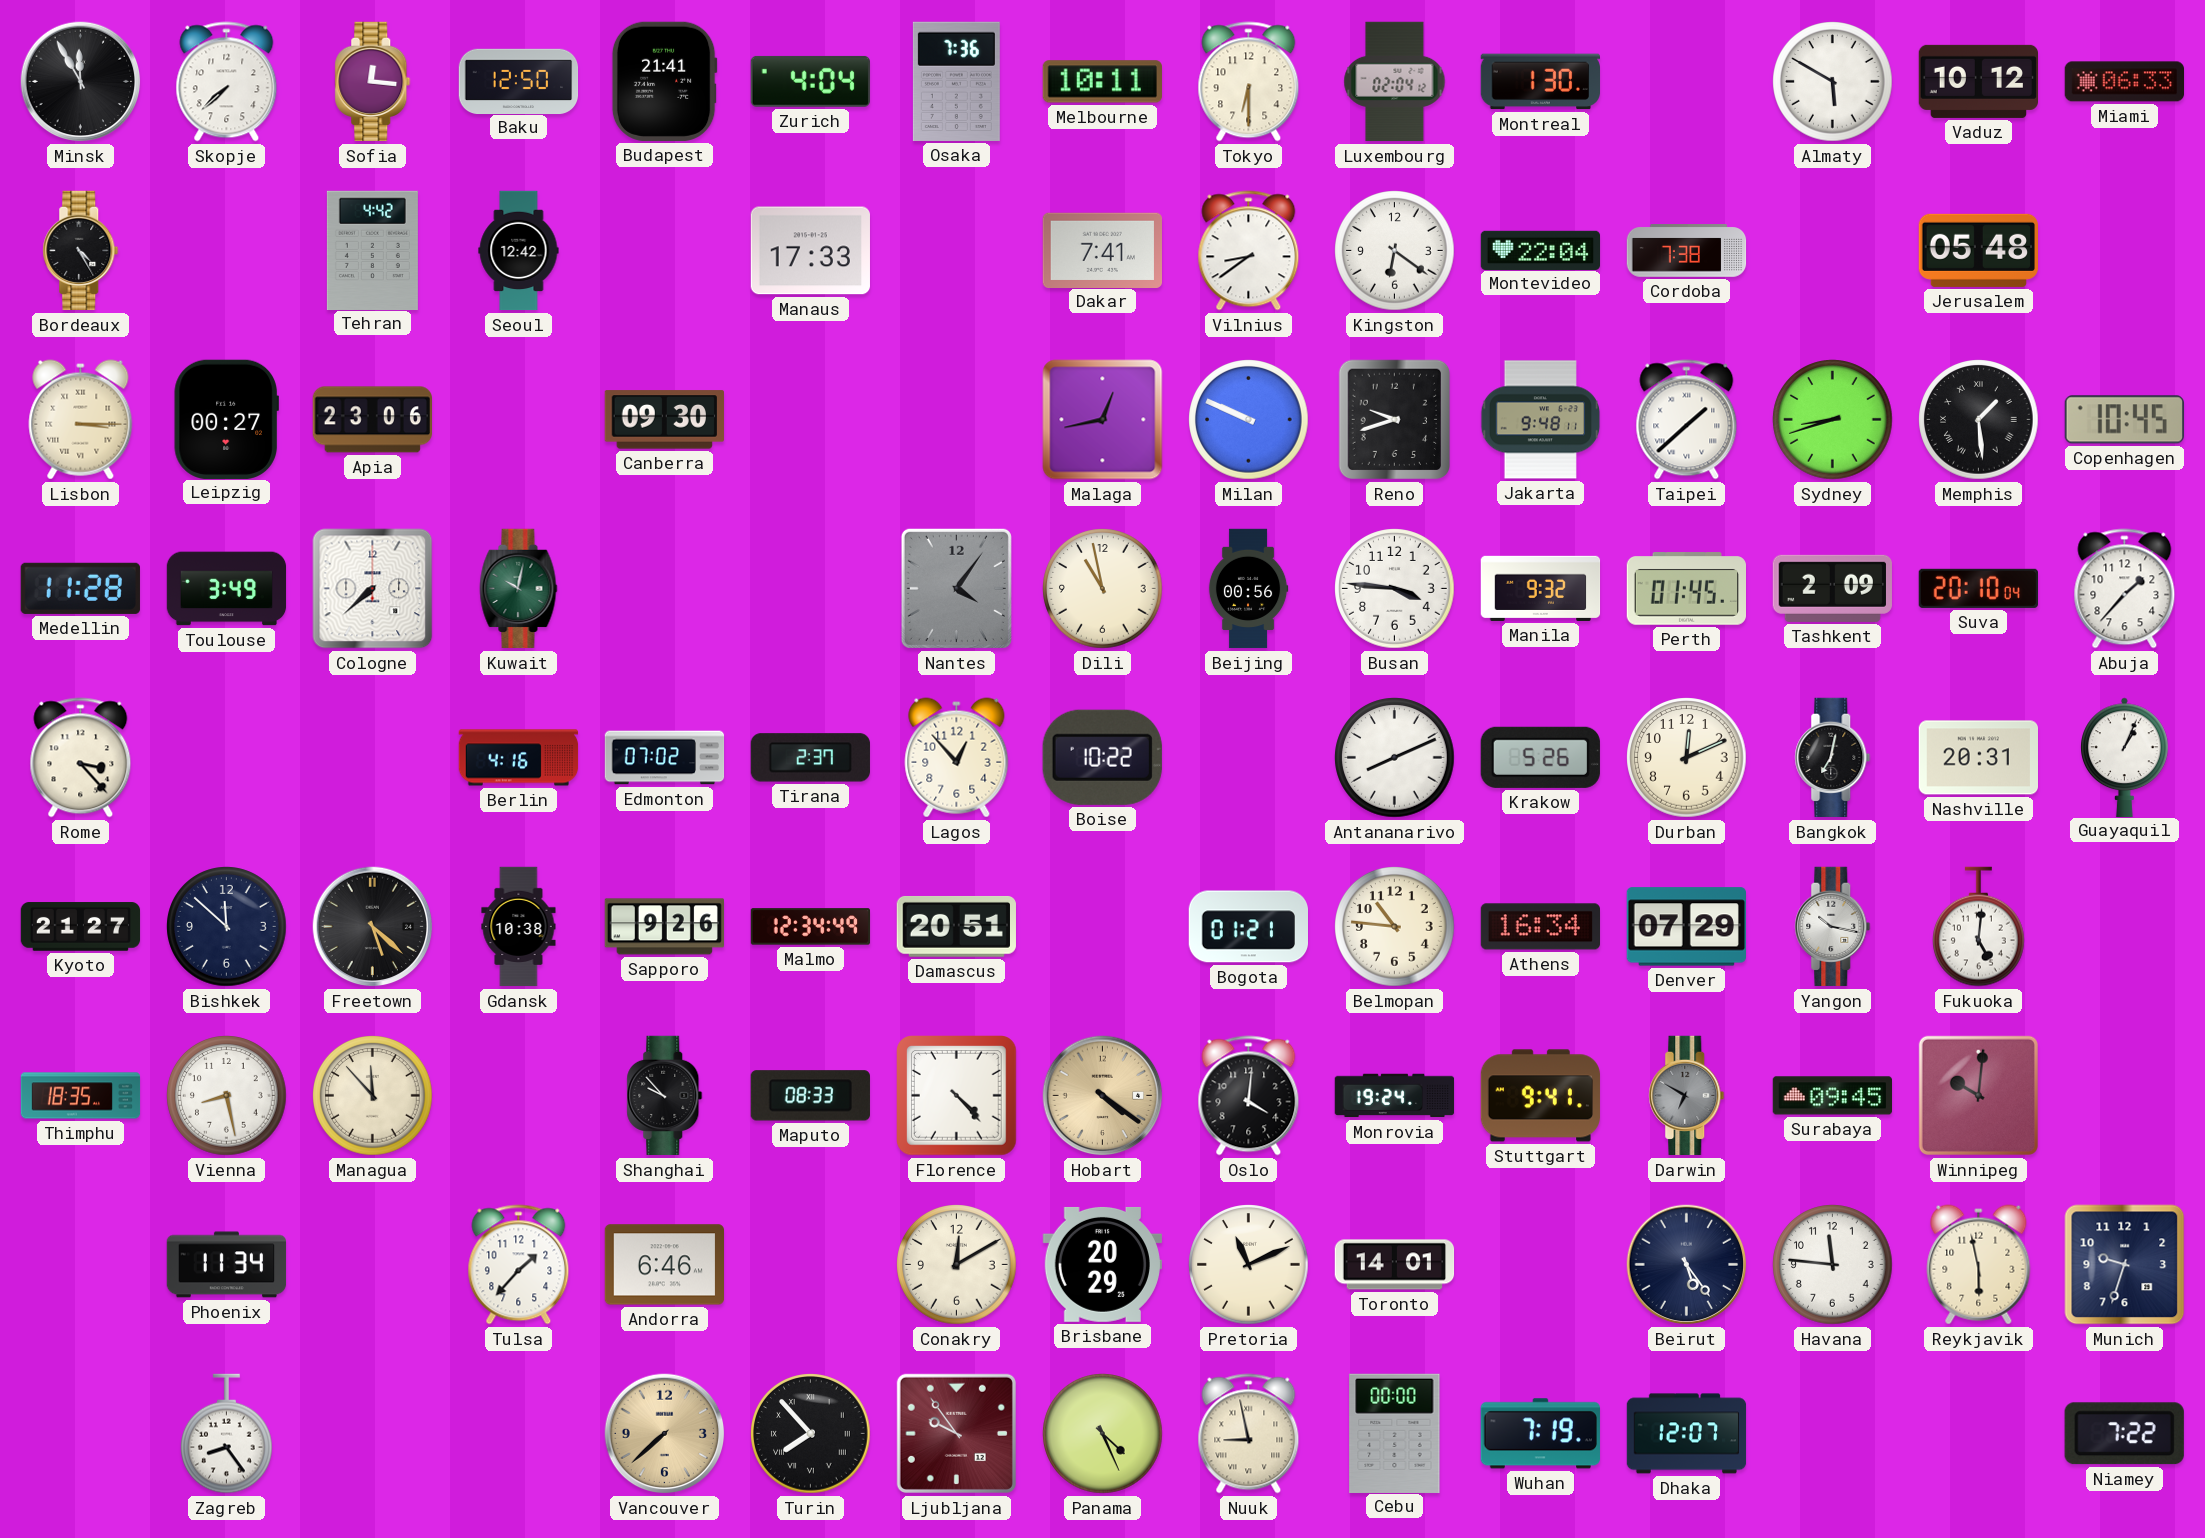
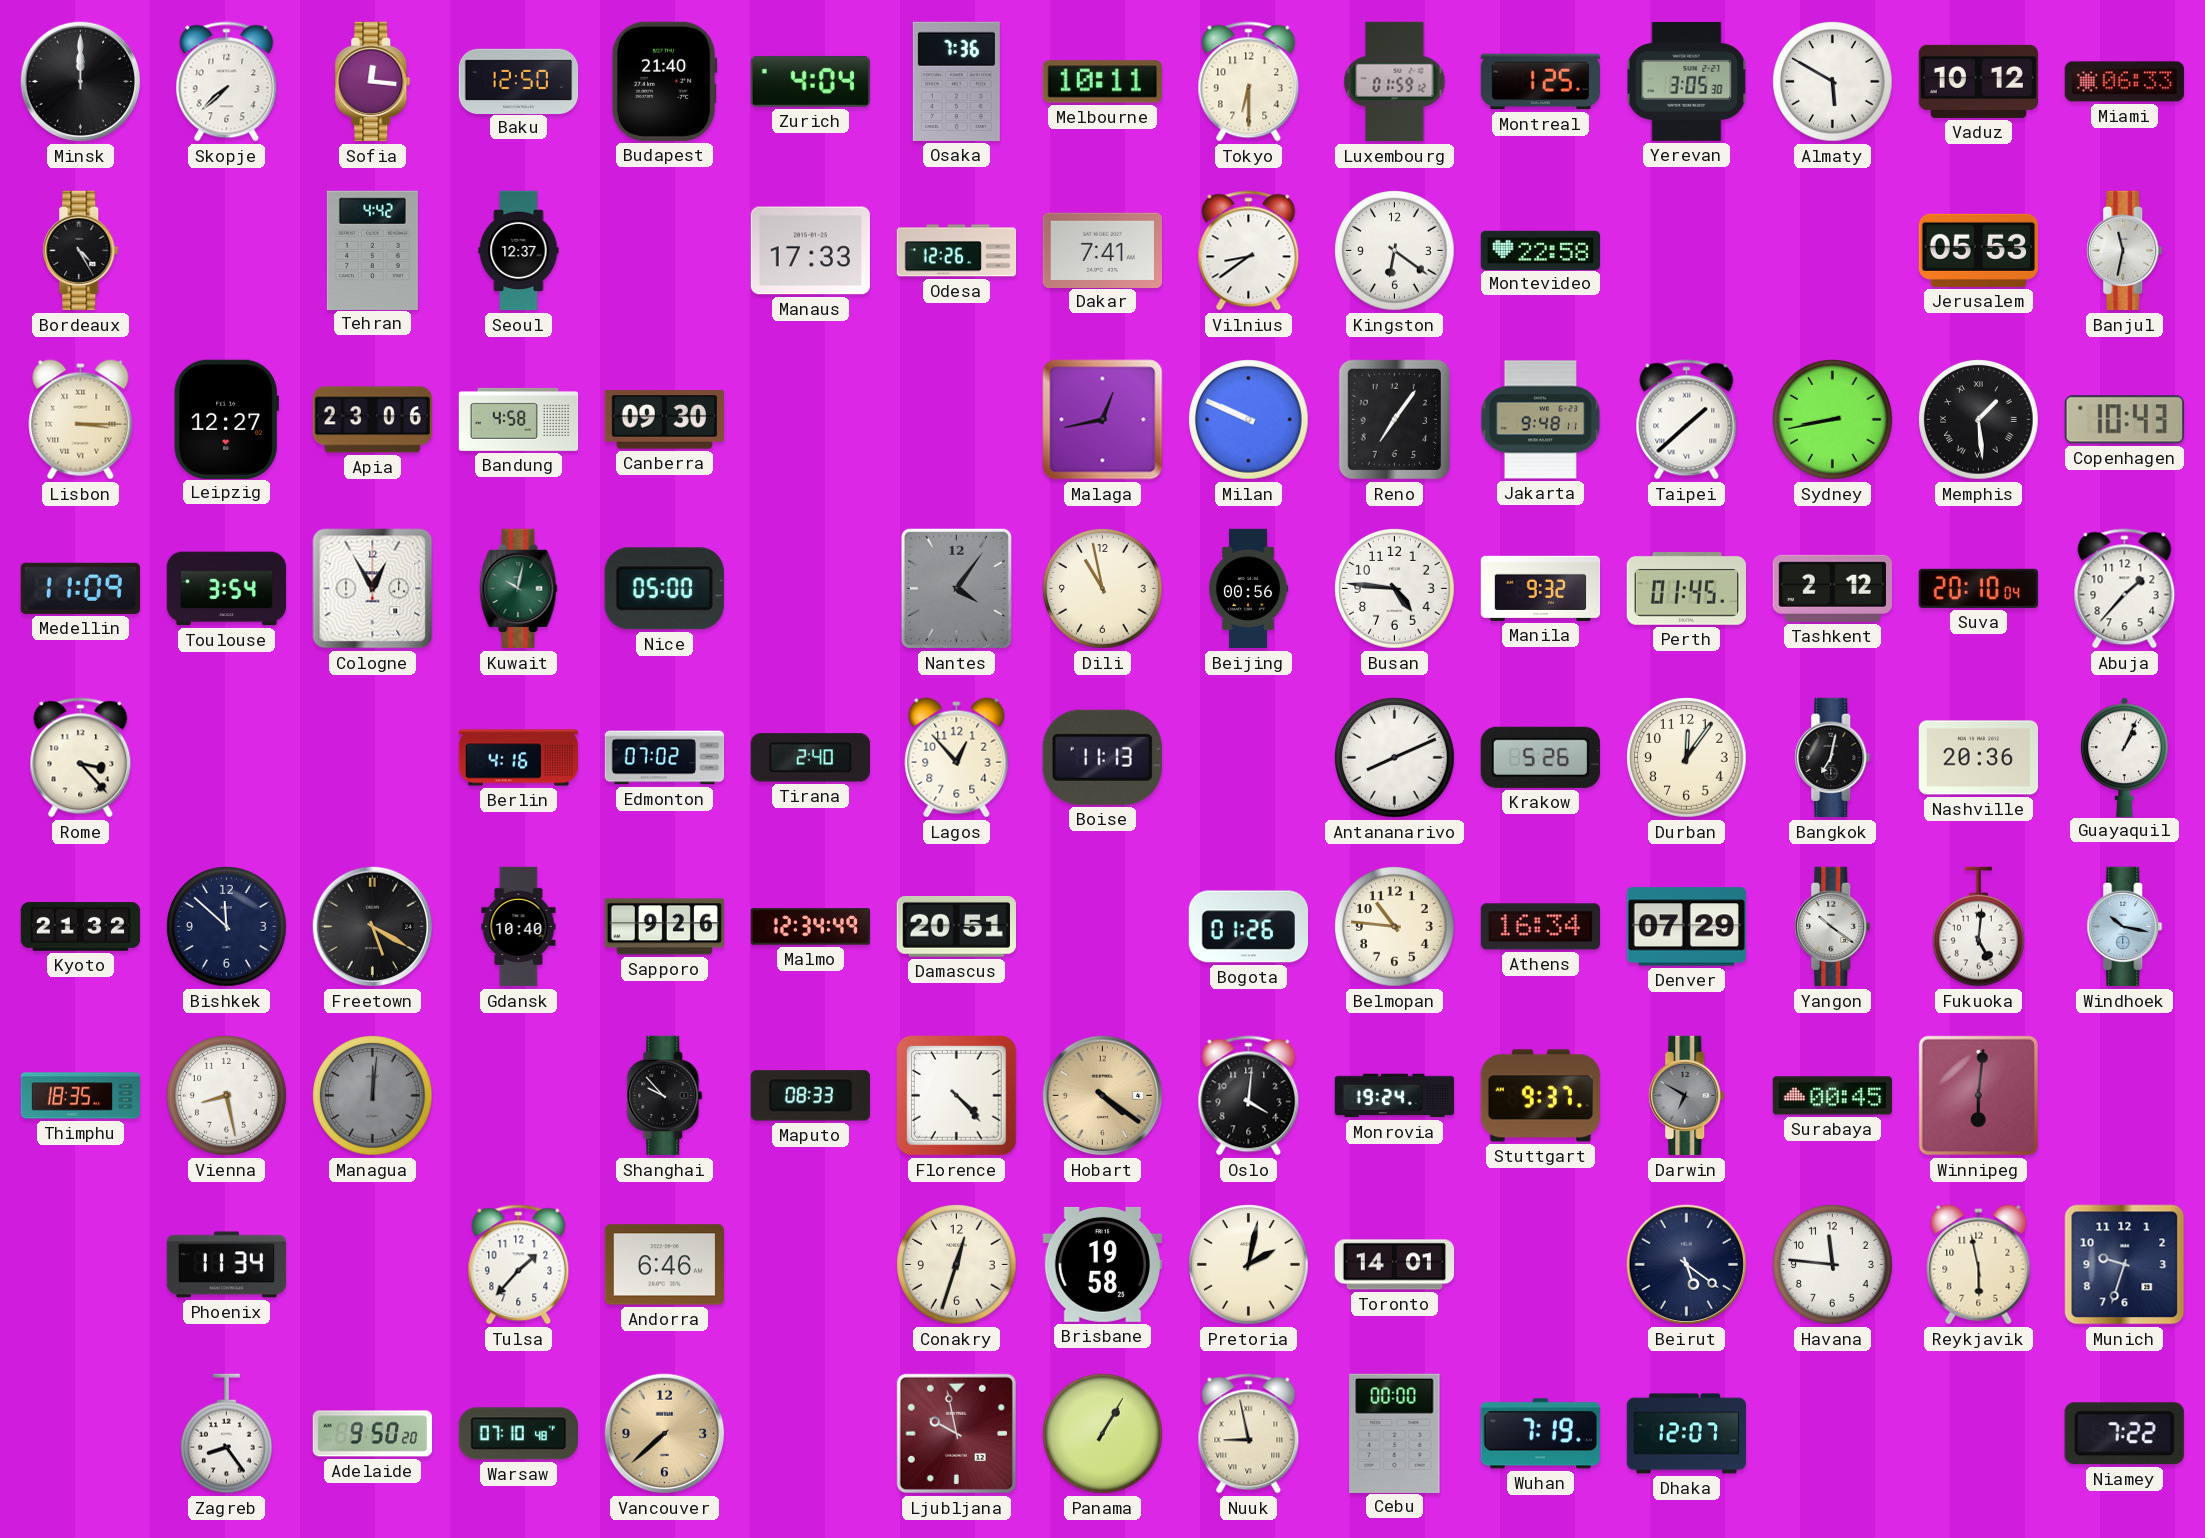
Minsk: 11:55 -> 12:00 (81, 82)
Budapest: 21:41 -> 21:40 (664, 81)
Luxembourg: 02:04 -> 01:59 (1395, 82)
Montreal: 1:30 -> 1:25 (1540, 82)
Yerevan: none -> 3:05 (1687, 82)
Seoul: 12:42 -> 12:37 (519, 251)
Odesa: none -> 12:26 (957, 251)
Montevideo: 22:04 -> 22:58 (1541, 250)
Cordoba: 7:38 -> none (1687, 251)
Jerusalem: 05:48 -> 05:53 (1978, 250)
Banjul: none -> 11:32 (2125, 251)
Leipzig: 00:27 -> 12:27 (226, 419)
Bandung: none -> 4:58 (519, 419)
Reno: 9:42 -> 7:06 (1394, 420)
Sydney: 8:42 -> 8:43 (1833, 420)
Copenhagen: 10:45 -> 10:43 (2124, 420)
Medellin: 11:28 -> 11:09 (80, 588)
Toulouse: 3:49 -> 3:54 (227, 589)
Cologne: 7:38 -> 12:55 (373, 589)
Nice: none -> 05:00 (664, 589)
Busan: 3:46 -> 4:46 (1395, 589)
Tashkent: 2:09 -> 2:12 (1832, 588)
Tirana: 2:37 -> 2:40 (810, 758)
Boise: 10:22 -> 11:13 (1102, 757)
Durban: 12:11 -> 12:06 (1687, 758)
Nashville: 20:31 -> 20:36 (1978, 758)
Kyoto: 21:27 -> 21:32 (81, 927)
Freetown: 5:22 -> 5:20 (373, 927)
Gdansk: 10:38 -> 10:40 (519, 927)
Bogota: 01:21 -> 01:26 (1248, 927)
Yangon: 10:17 -> 10:21 (1833, 927)
Windhoek: none -> 10:17 (2125, 927)
Managua: 11:53 -> 12:01 (373, 1096)
Managua dial: cream -> grey (373, 1096)
Stuttgart: 9:41 -> 9:37 (1540, 1096)
Surabaya: 09:45 -> 00:45 (1832, 1096)
Winnipeg: 10:01 -> 6:01 (1978, 1095)
Conakry: 12:10 -> 12:33 (957, 1265)
Brisbane: 20:29 -> 19:58 (1102, 1264)
Pretoria: 11:11 -> 2:02 (1249, 1265)
Beirut: 5:24 -> 5:21 (1687, 1265)
Adelaide: none -> 9:50 (373, 1434)
Warsaw: none -> 07:10 (518, 1434)
Turin: 7:53 -> none (811, 1434)
Ljubljana: 9:54 -> 9:58 (956, 1433)
Panama: 4:26 -> 1:05 (1103, 1434)
